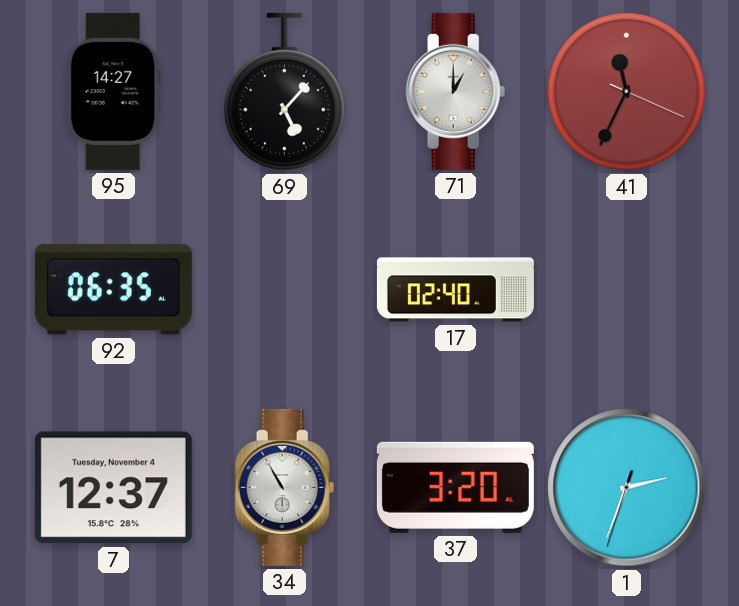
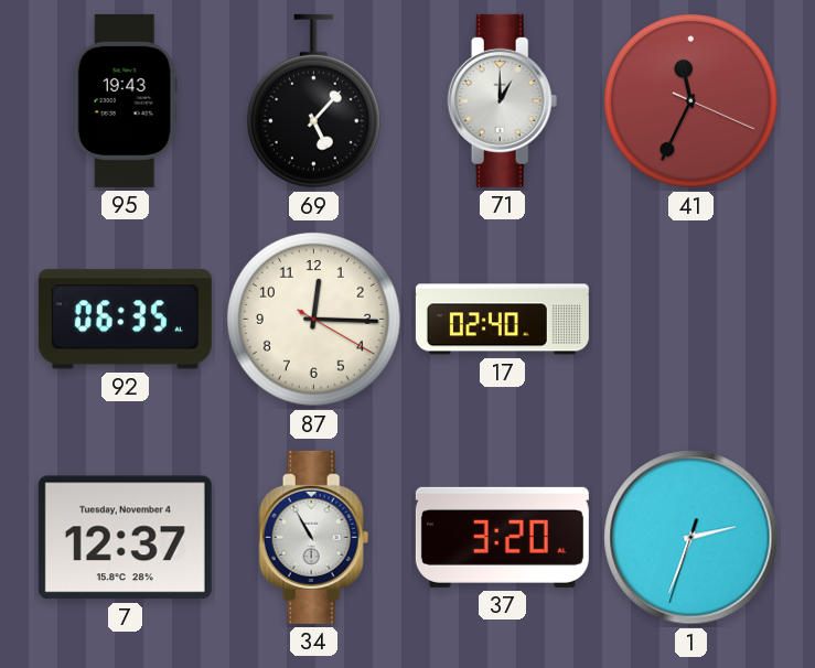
95: 14:27 -> 19:43 (125, 100)
87: none -> 12:15 (313, 319)
